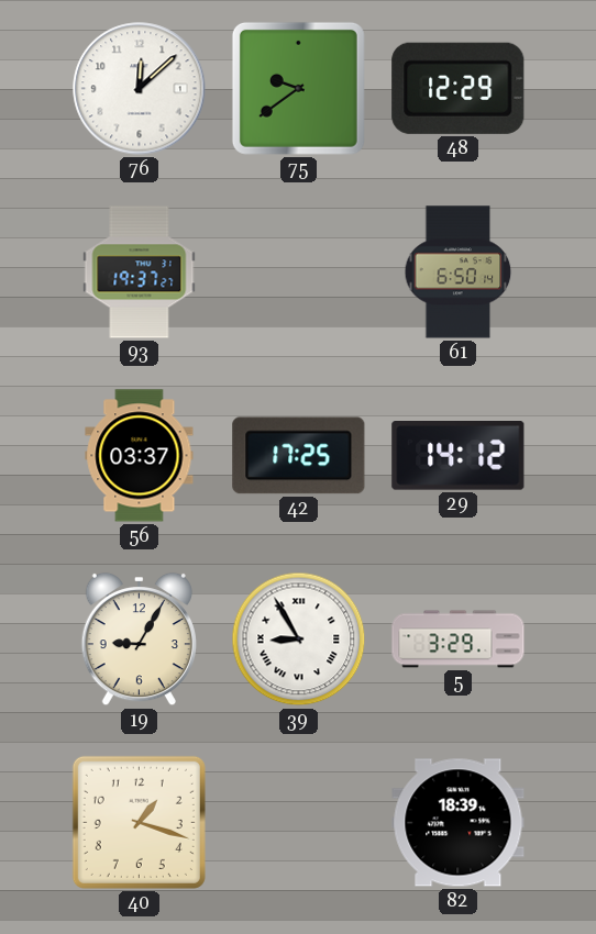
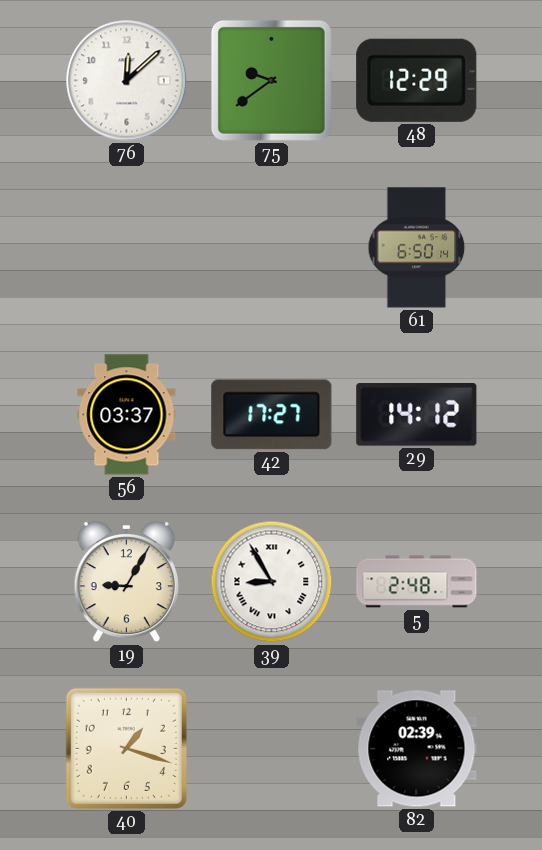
93: 19:37 -> none (140, 273)
42: 17:25 -> 17:27 (272, 415)
5: 3:29 -> 2:48 (417, 582)
82: 18:39 -> 02:39 (417, 749)
